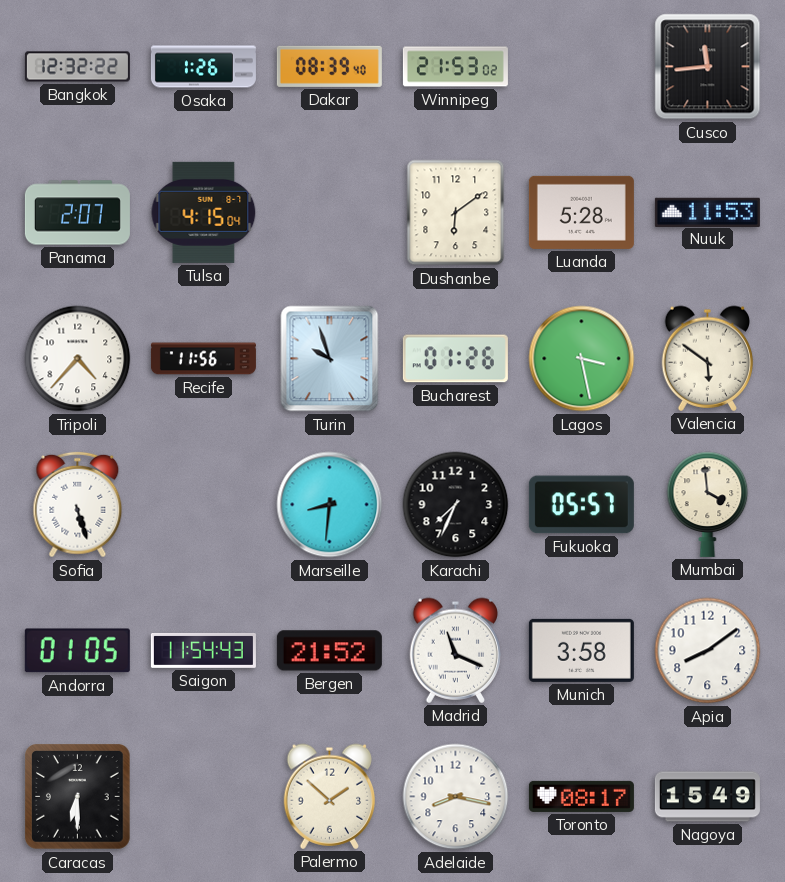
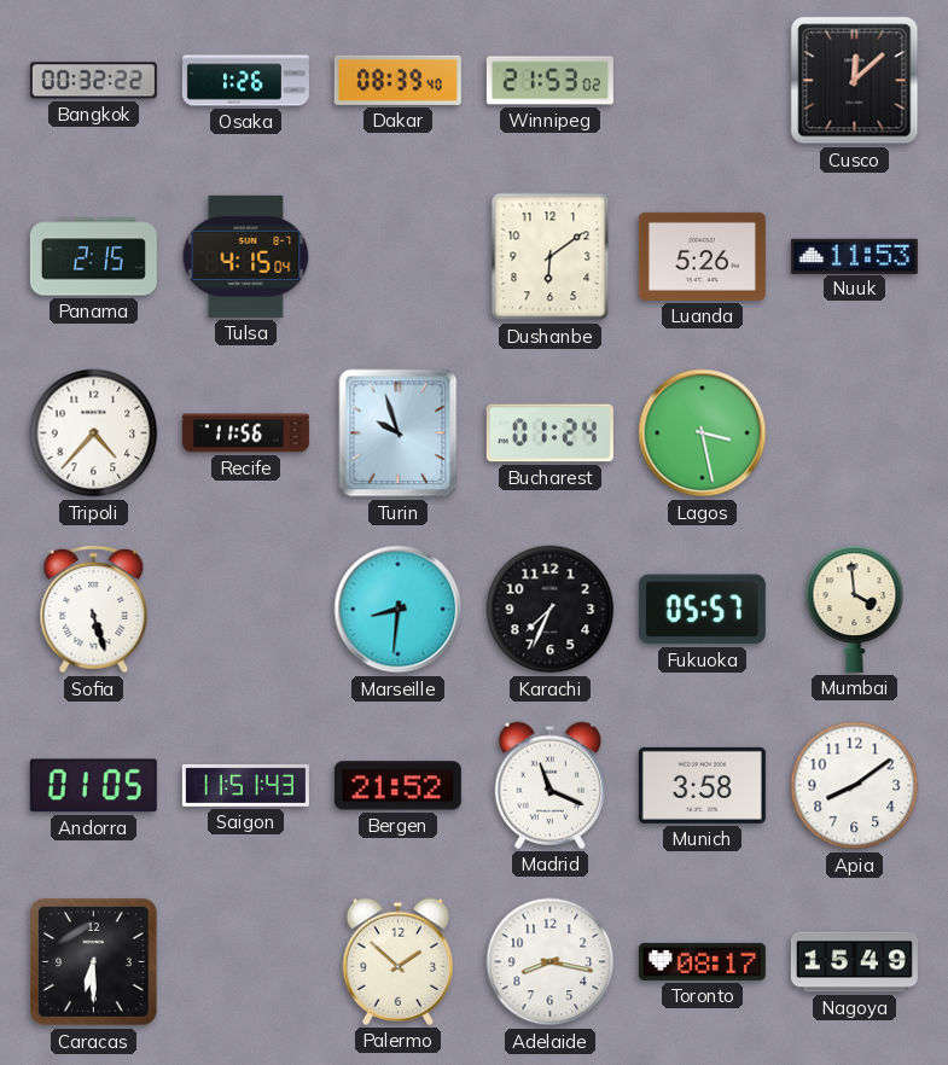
Bangkok: 12:32 -> 00:32 (93, 81)
Cusco: 11:44 -> 12:08 (855, 81)
Panama: 2:07 -> 2:15 (93, 257)
Luanda: 5:28 -> 5:26 (702, 256)
Bucharest: 01:26 -> 01:24 (549, 433)
Valencia: 5:51 -> none (708, 358)
Saigon: 11:54 -> 11:51 (245, 785)
